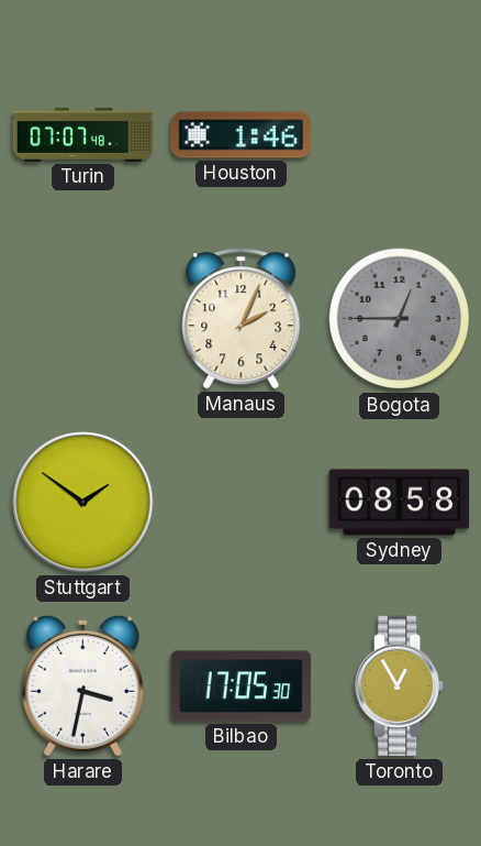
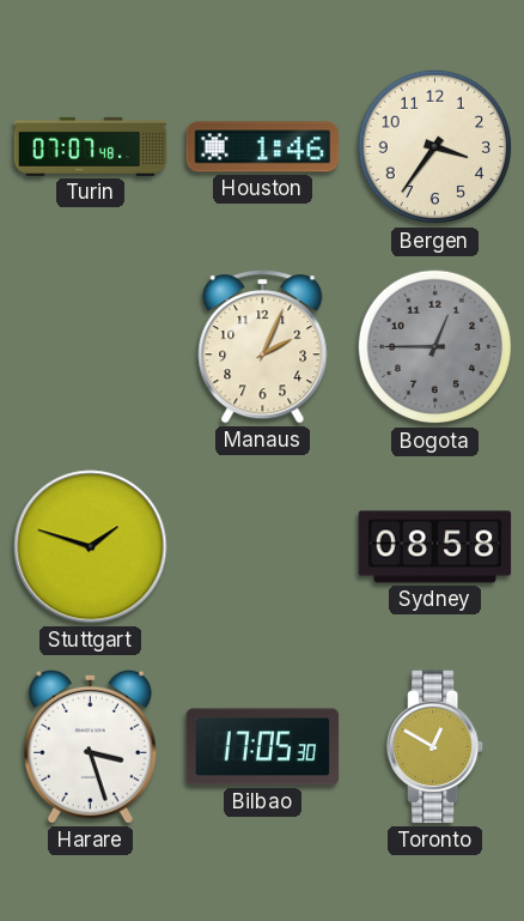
Bergen: none -> 3:36 (435, 147)
Stuttgart: 1:51 -> 1:48 (91, 547)
Harare: 3:32 -> 3:27 (90, 746)
Toronto: 12:55 -> 12:50 (437, 747)
